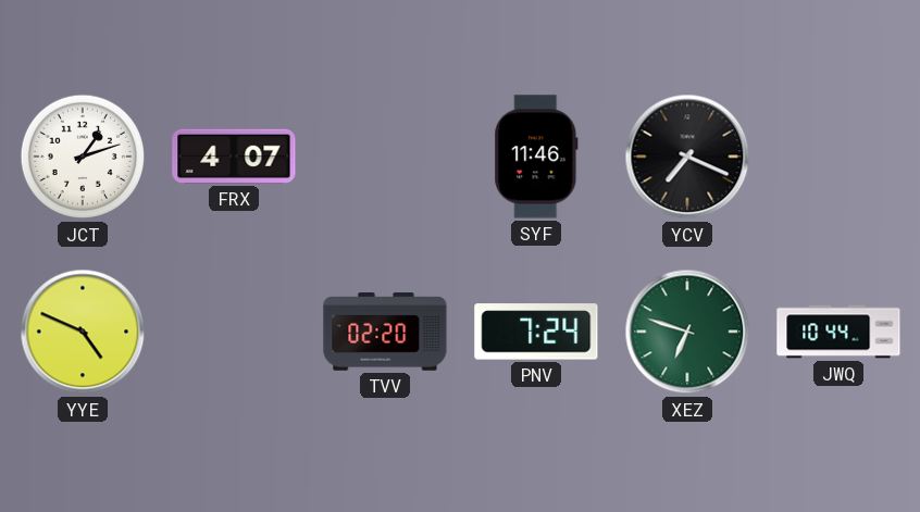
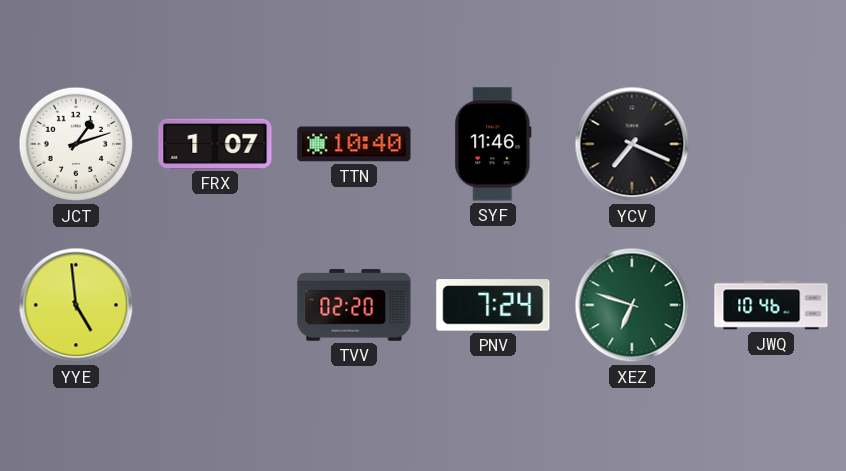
FRX: 4:07 -> 1:07 (215, 144)
TTN: none -> 10:40 (354, 144)
YYE: 4:49 -> 4:59 (76, 305)
JWQ: 10:44 -> 10:46 (771, 305)
